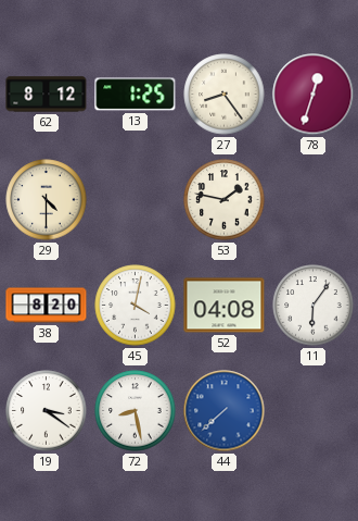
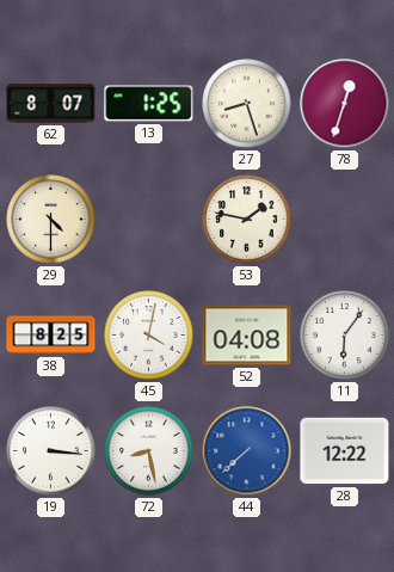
62: 8:12 -> 8:07 (51, 104)
27: 8:24 -> 8:27 (247, 104)
38: 8:20 -> 8:25 (51, 336)
19: 3:21 -> 3:16 (51, 451)
28: none -> 12:22 (345, 451)
